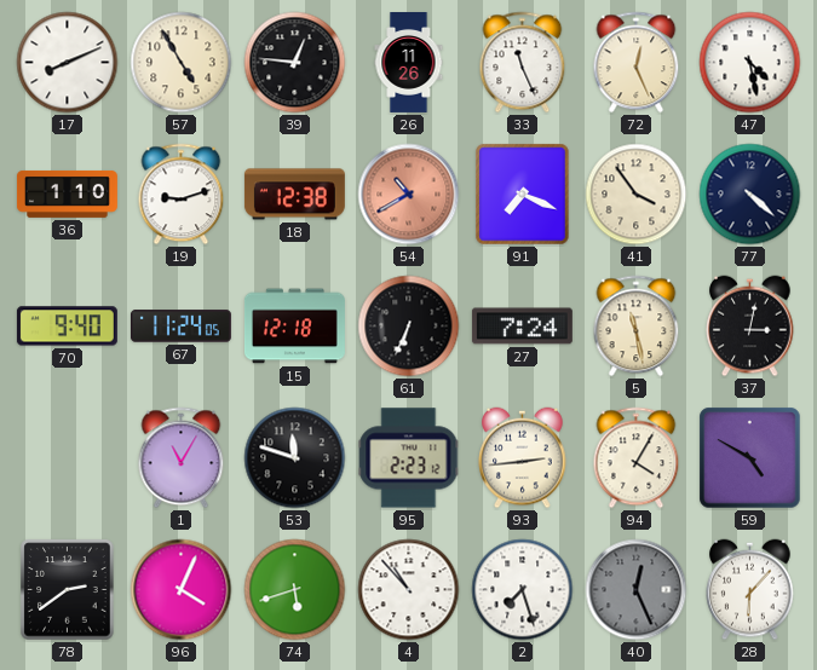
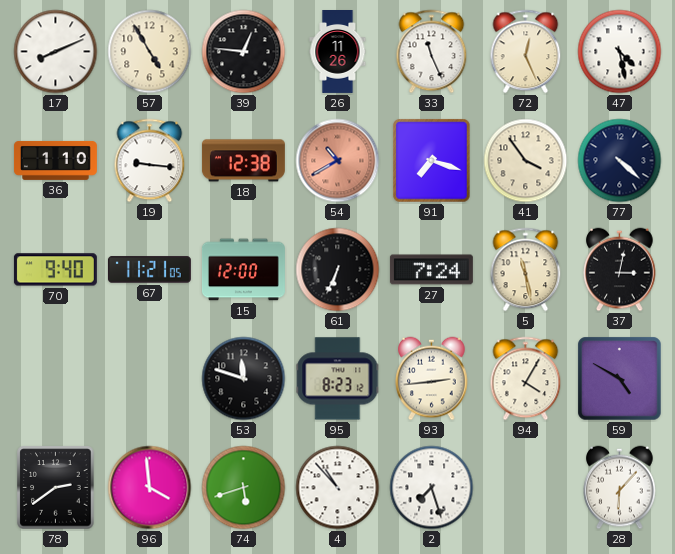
19: 9:12 -> 9:16 (150, 161)
91: 7:19 -> 7:18 (432, 161)
67: 11:24 -> 11:21 (149, 270)
15: 12:18 -> 12:00 (243, 270)
1: 11:05 -> none (182, 458)
95: 2:23 -> 8:23 (338, 379)
96: 4:04 -> 3:59 (150, 488)
40: 12:26 -> none (637, 590)
